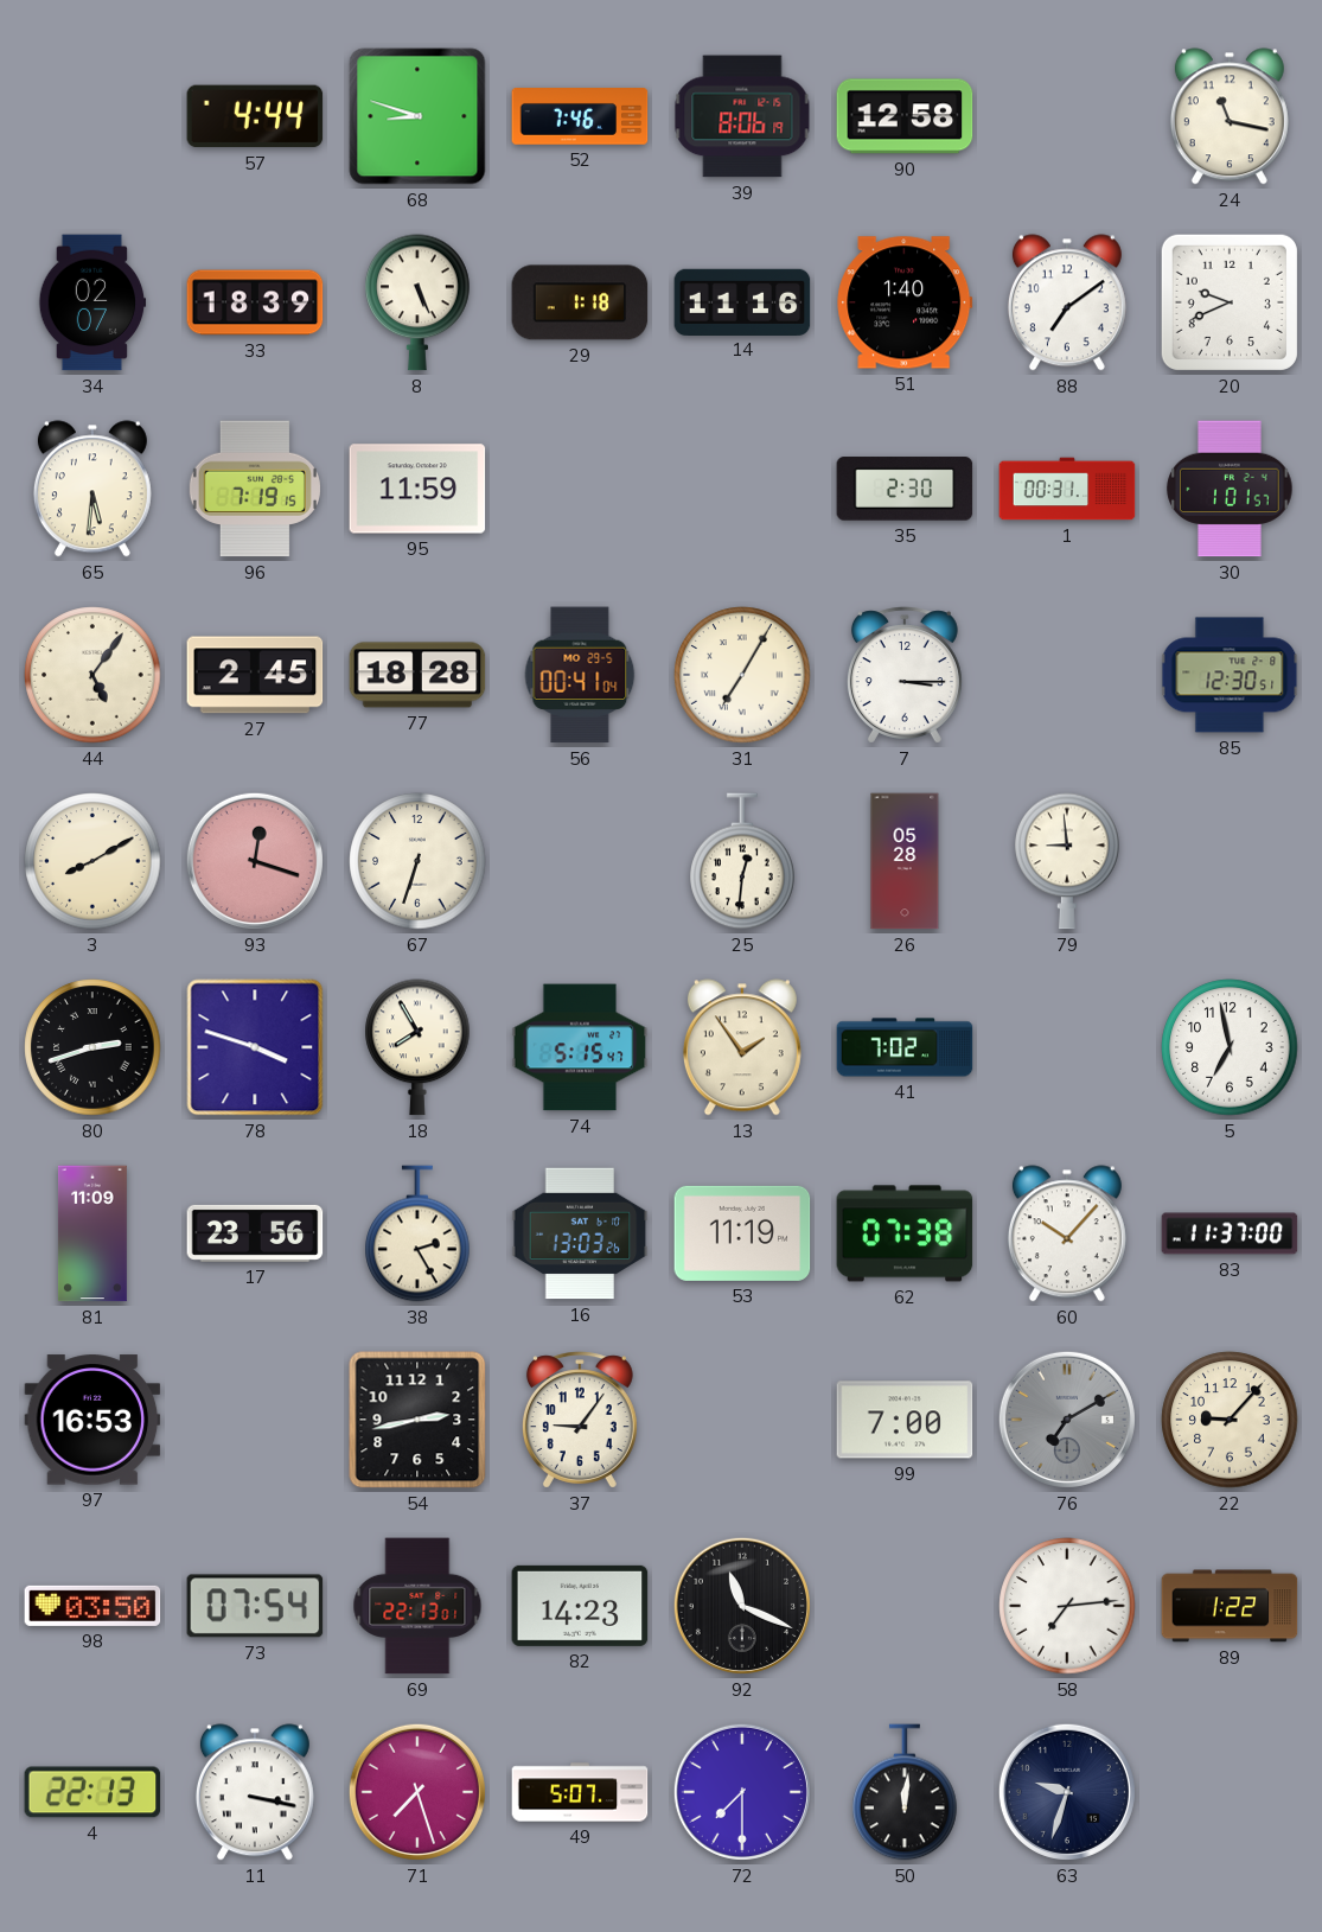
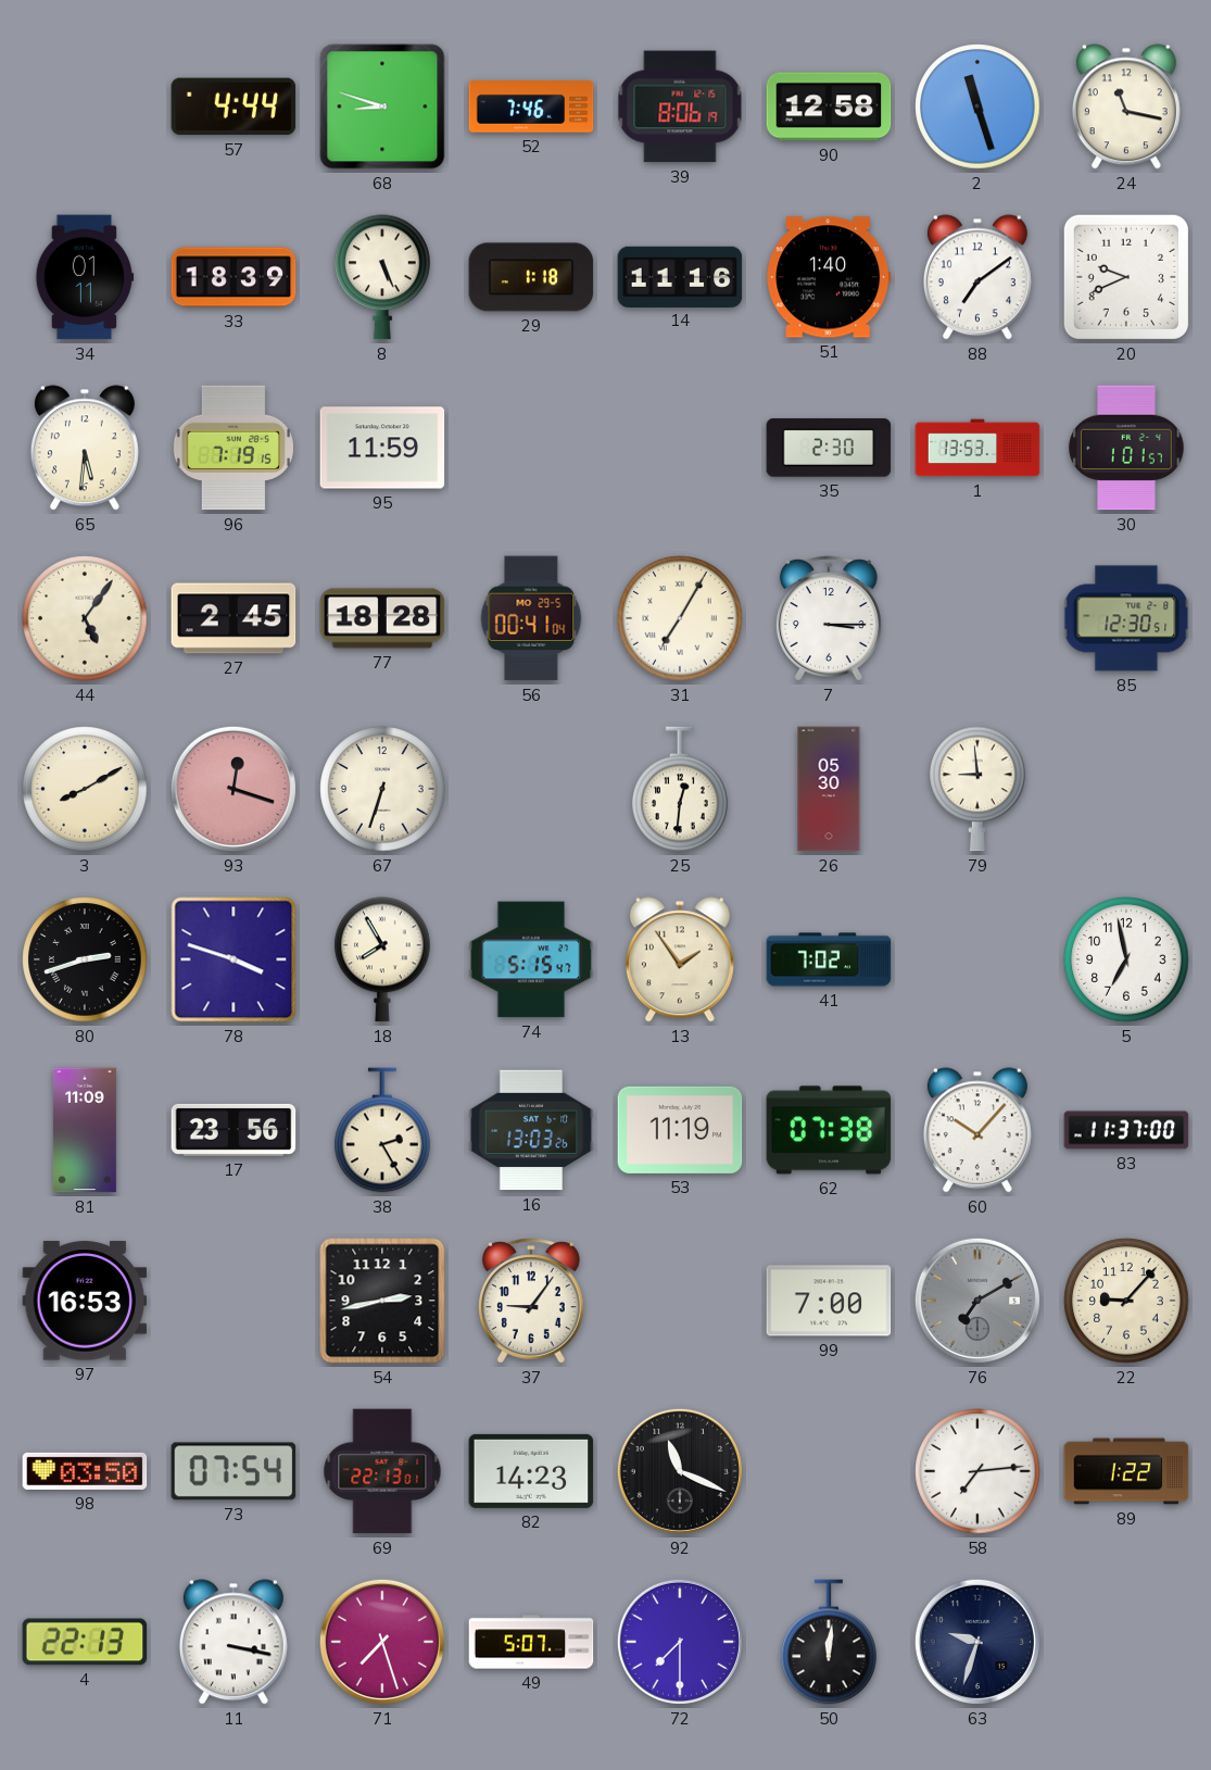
2: none -> 11:27 (977, 106)
34: 02:07 -> 01:11 (85, 277)
1: 00:31 -> 13:53 (977, 448)
26: 05:28 -> 05:30 (829, 789)
